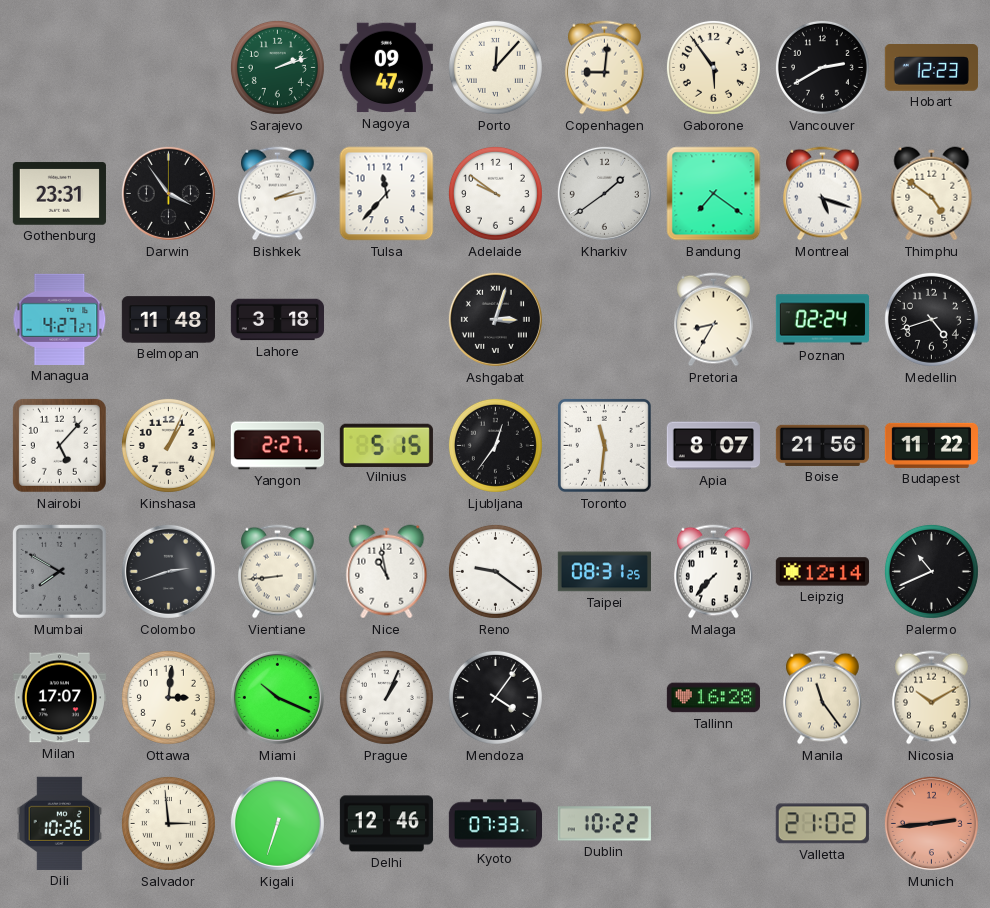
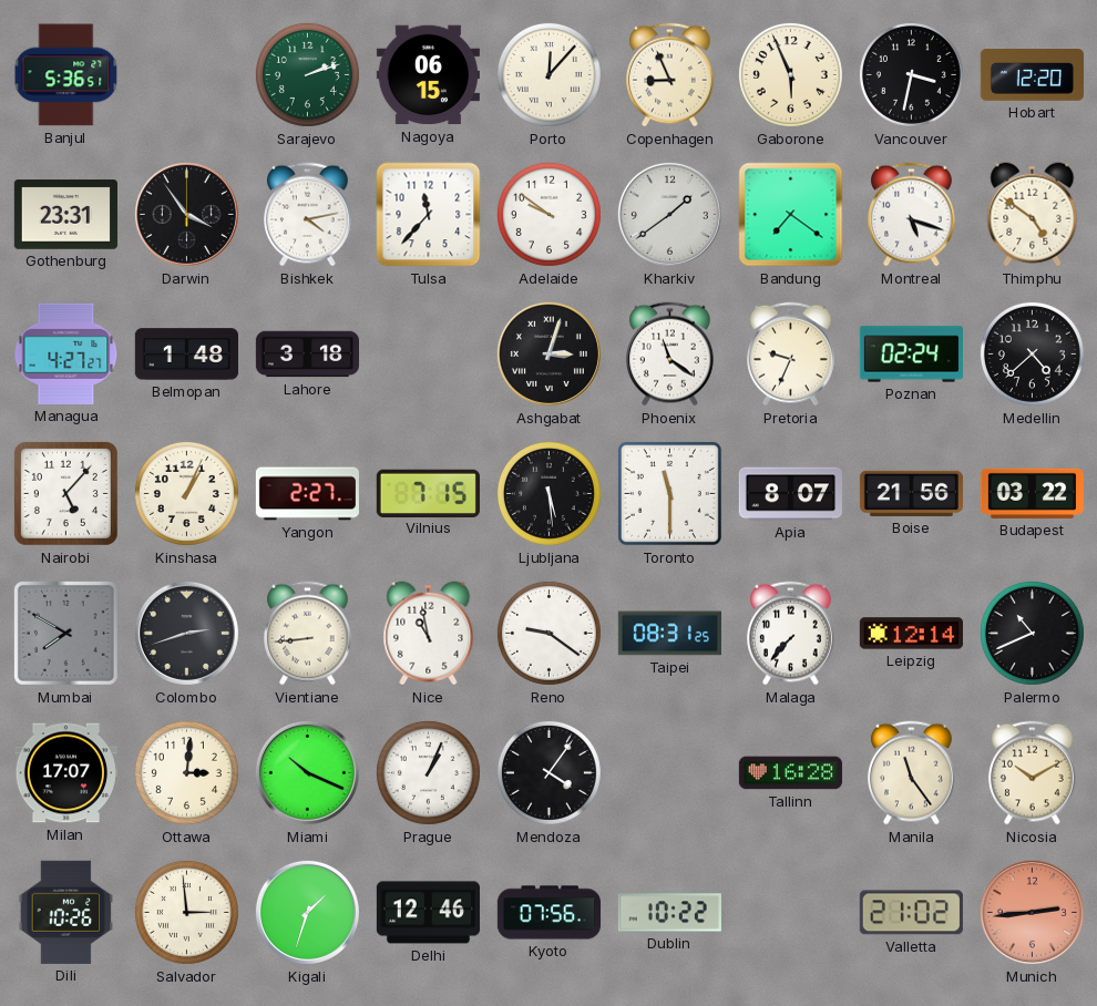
Banjul: none -> 5:36 (66, 75)
Nagoya: 09:47 -> 06:15 (428, 75)
Copenhagen: 9:01 -> 8:56 (670, 75)
Gaborone: 5:54 -> 5:56 (790, 74)
Vancouver: 2:40 -> 3:32 (911, 74)
Hobart: 12:23 -> 12:20 (1032, 75)
Bishkek: 2:13 -> 4:13 (308, 215)
Belmopan: 11:48 -> 1:48 (186, 355)
Phoenix: none -> 11:21 (670, 355)
Pretoria: 8:35 -> 9:34 (791, 355)
Medellin: 4:42 -> 4:38 (1032, 353)
Vilnius: 5:15 -> 7:15 (428, 493)
Ljubljana: 12:36 -> 5:29 (548, 493)
Toronto: 11:31 -> 11:30 (669, 493)
Budapest: 11:22 -> 03:22 (1032, 493)
Kigali: 6:33 -> 1:33 (307, 912)
Kyoto: 07:33 -> 07:56 (548, 913)
